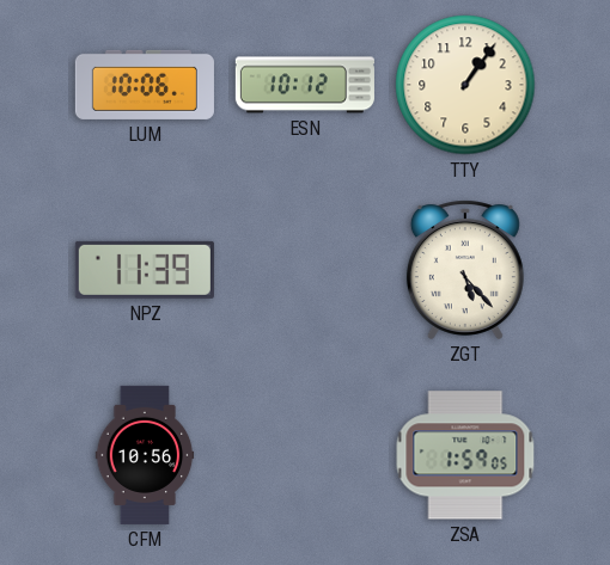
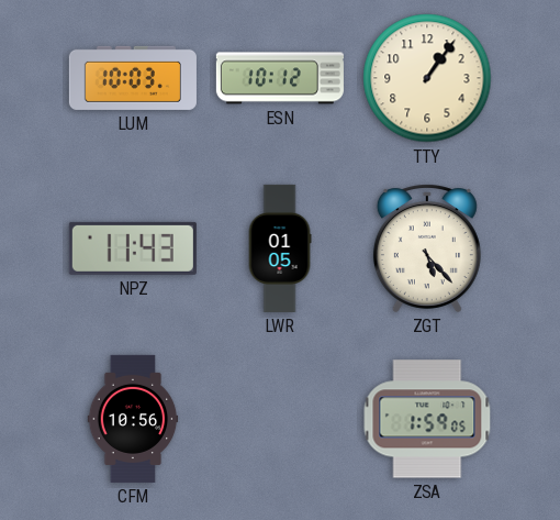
LUM: 10:06 -> 10:03 (133, 78)
NPZ: 11:39 -> 11:43 (133, 248)
LWR: none -> 01:05 (280, 248)
